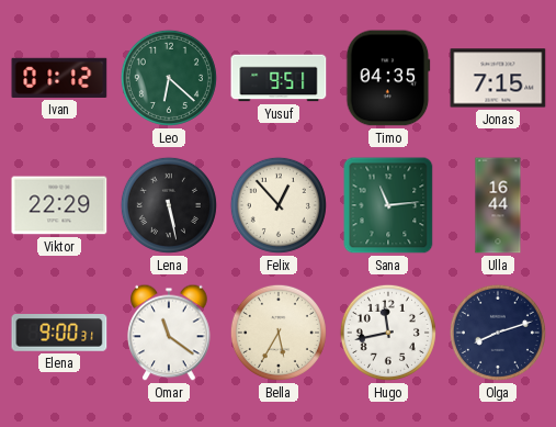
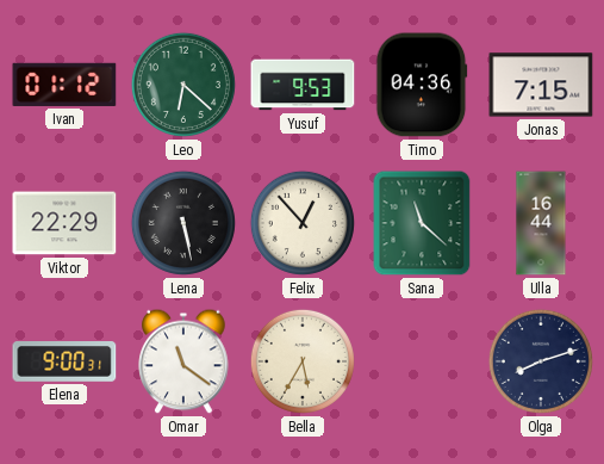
Yusuf: 9:51 -> 9:53 (303, 85)
Timo: 04:35 -> 04:36 (422, 85)
Sana: 11:14 -> 11:22 (422, 223)
Hugo: 11:43 -> none (388, 333)
